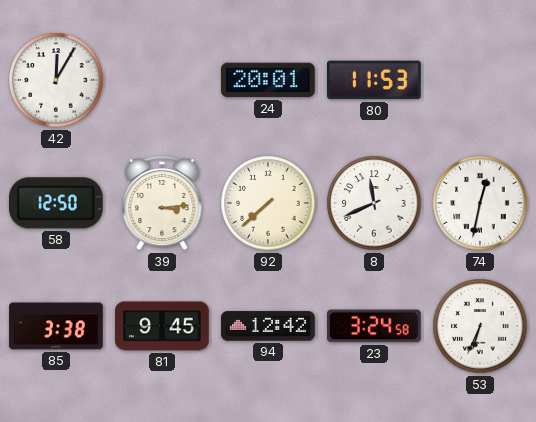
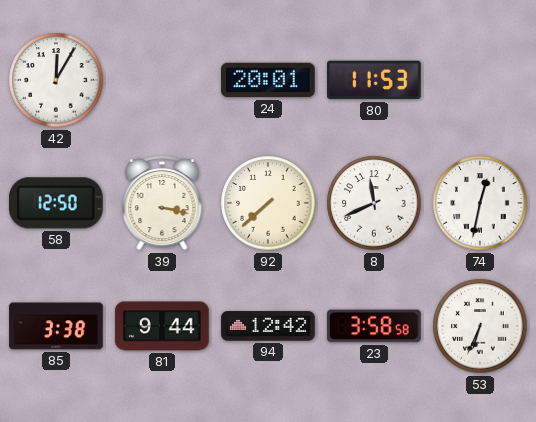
39: 3:14 -> 3:17 (162, 203)
81: 9:45 -> 9:44 (162, 326)
23: 3:24 -> 3:58 (375, 326)
